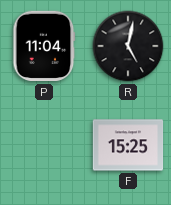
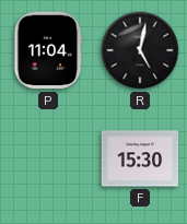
F: 15:25 -> 15:30 (140, 158)
